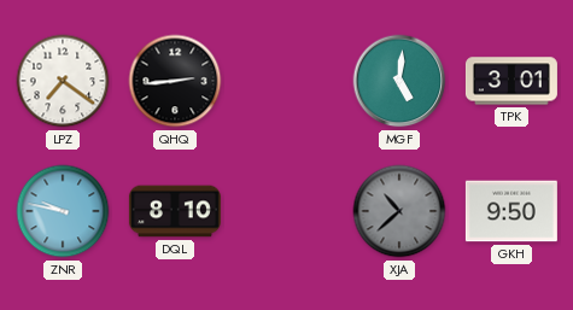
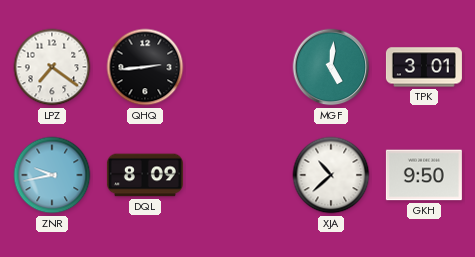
ZNR: 9:47 -> 9:43 (52, 175)
DQL: 8:10 -> 8:09 (145, 175)
XJA dial: grey -> white (331, 175)
